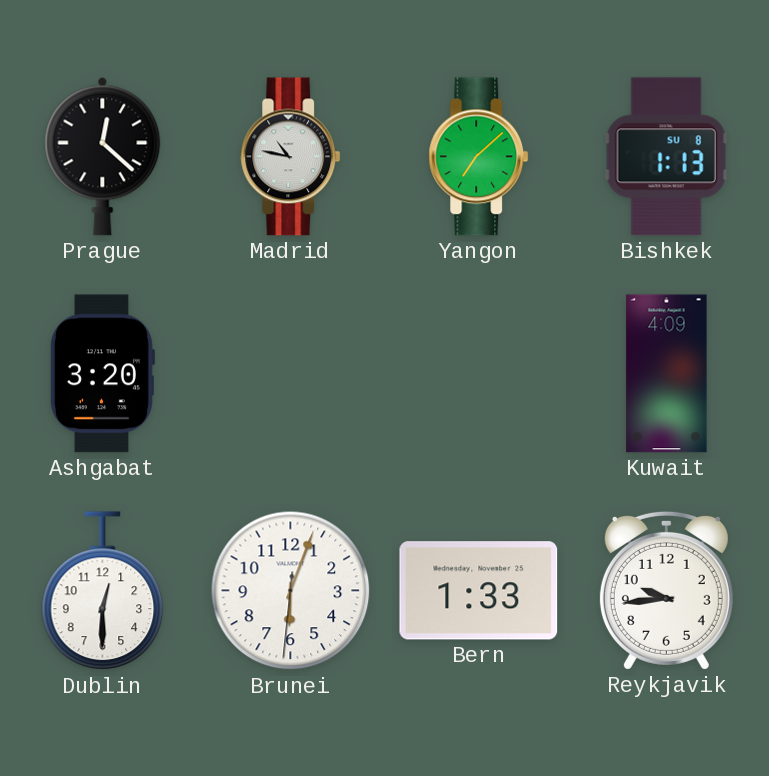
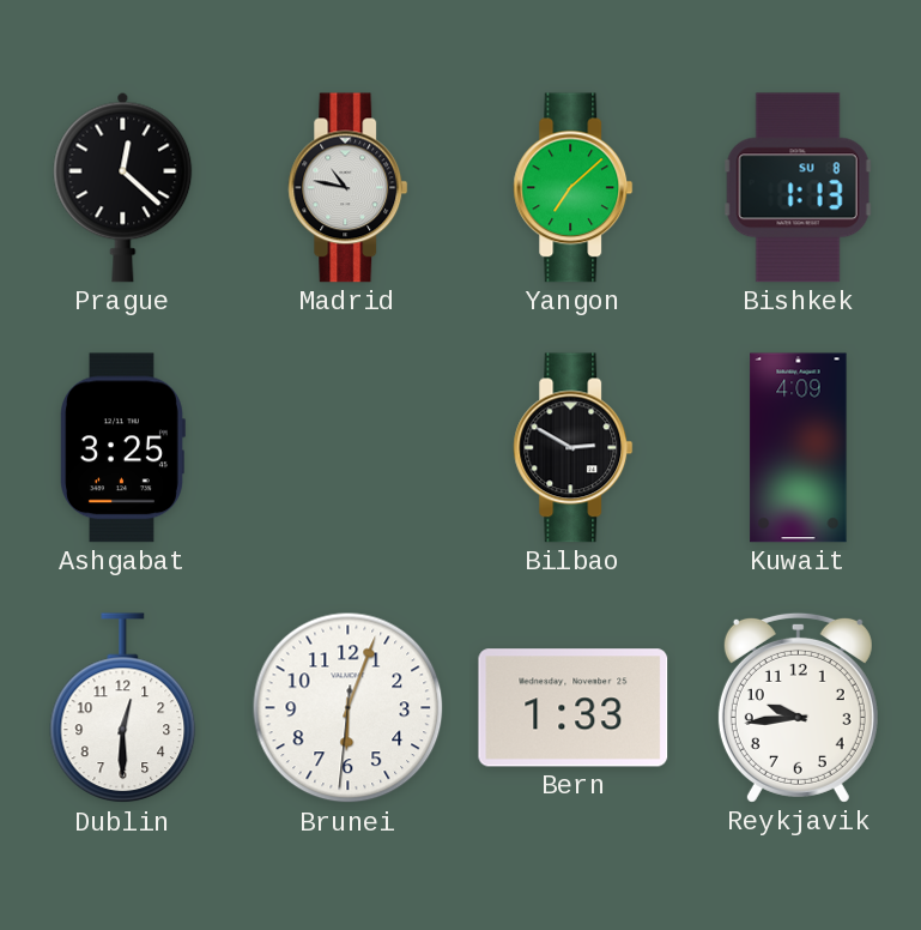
Ashgabat: 3:20 -> 3:25 (123, 448)
Bilbao: none -> 2:50 (574, 448)
